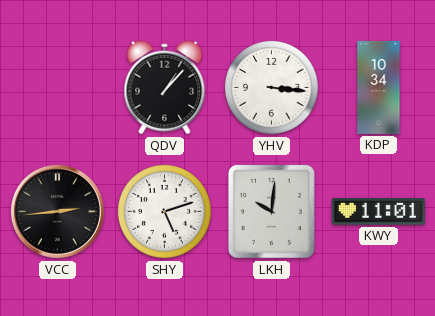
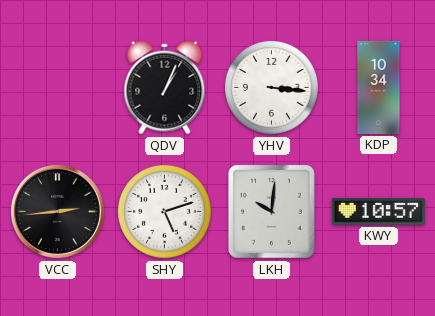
QDV: 1:07 -> 1:04 (165, 88)
KWY: 11:01 -> 10:57 (378, 212)
